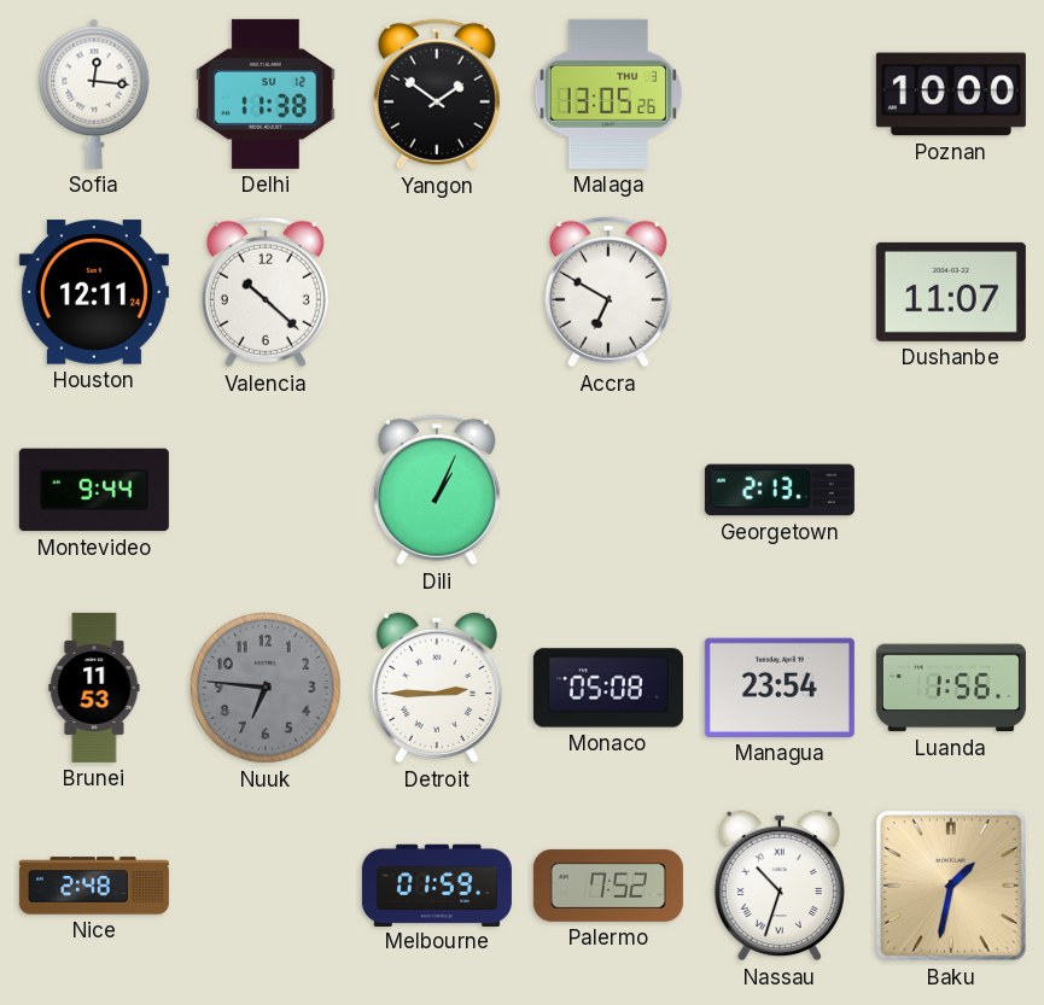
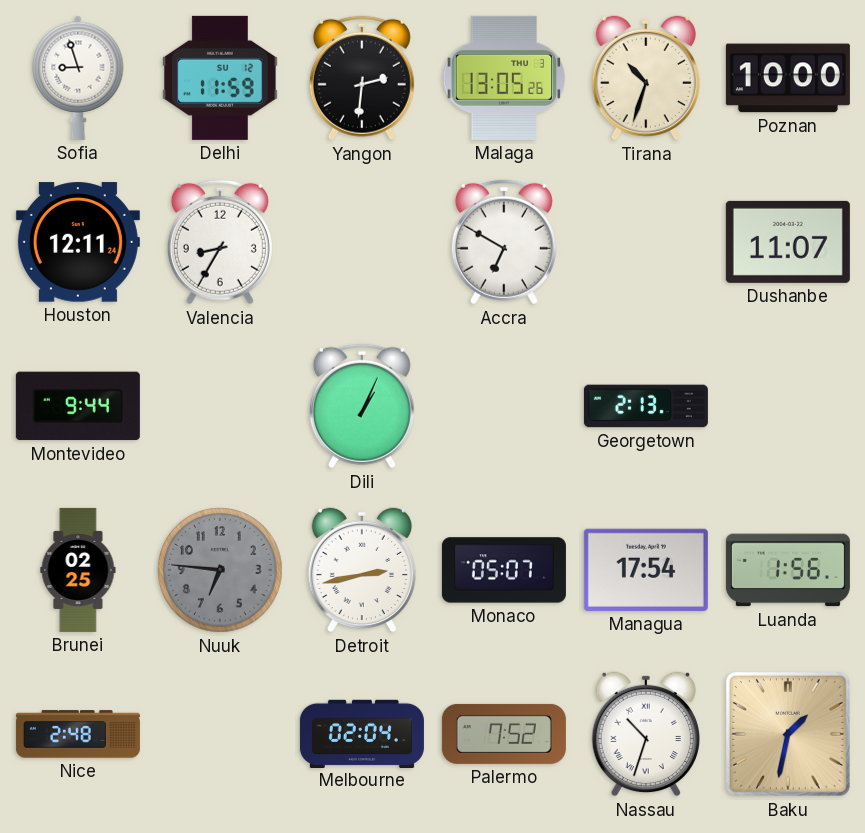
Sofia: 12:16 -> 8:57 (78, 78)
Delhi: 11:38 -> 11:59 (221, 78)
Yangon: 1:51 -> 2:31 (362, 78)
Tirana: none -> 10:33 (646, 78)
Valencia: 10:22 -> 8:35 (220, 242)
Brunei: 11:53 -> 02:25 (78, 570)
Detroit: 2:45 -> 2:43 (362, 570)
Monaco: 05:08 -> 05:07 (504, 570)
Managua: 23:54 -> 17:54 (646, 570)
Melbourne: 01:59 -> 02:04 (362, 733)
